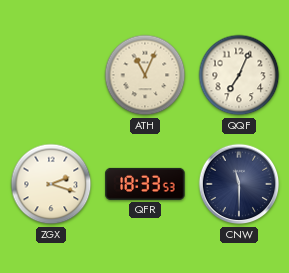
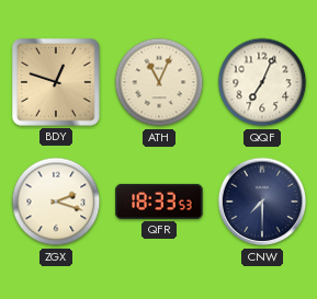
BDY: none -> 12:48 (56, 82)
CNW: 11:30 -> 7:30 (262, 202)
